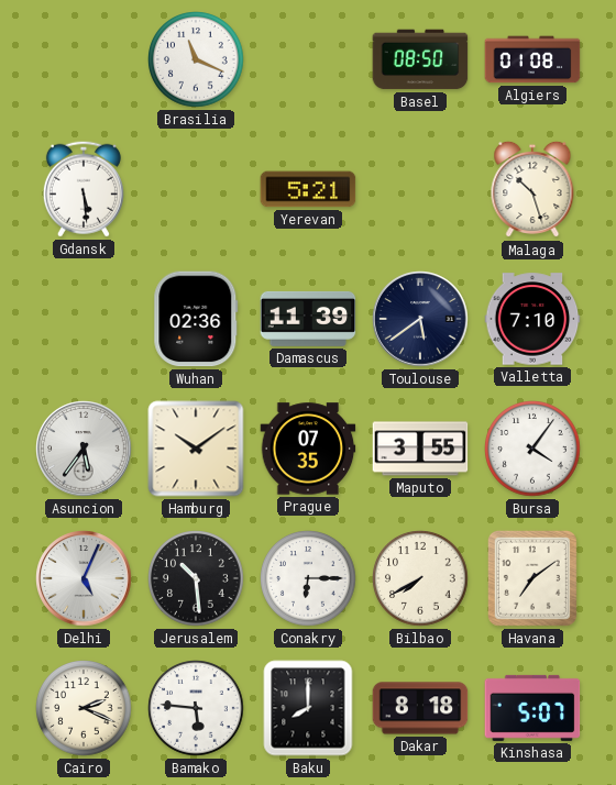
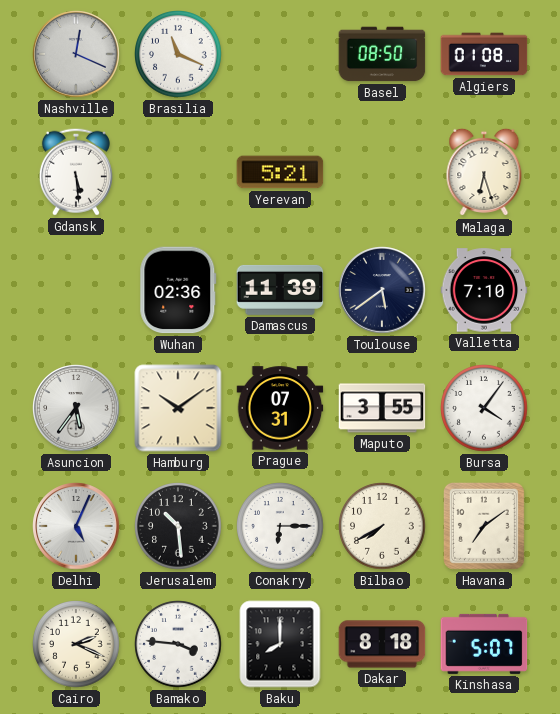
Nashville: none -> 12:19 (76, 54)
Malaga: 10:27 -> 6:27 (484, 172)
Prague: 07:35 -> 07:31 (280, 408)
Bamako: 5:46 -> 3:46 (178, 644)
